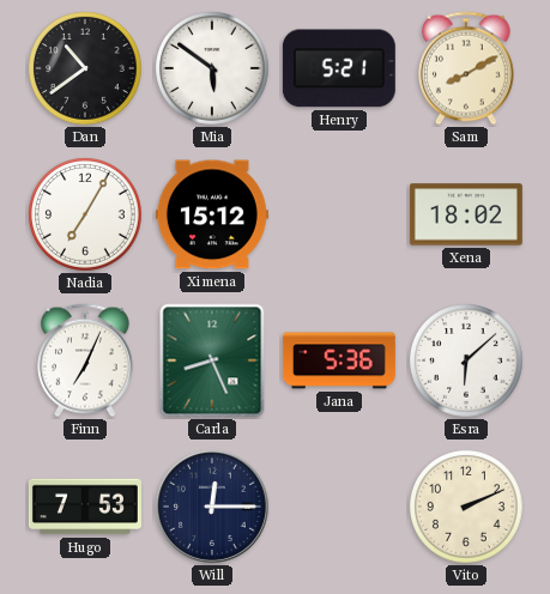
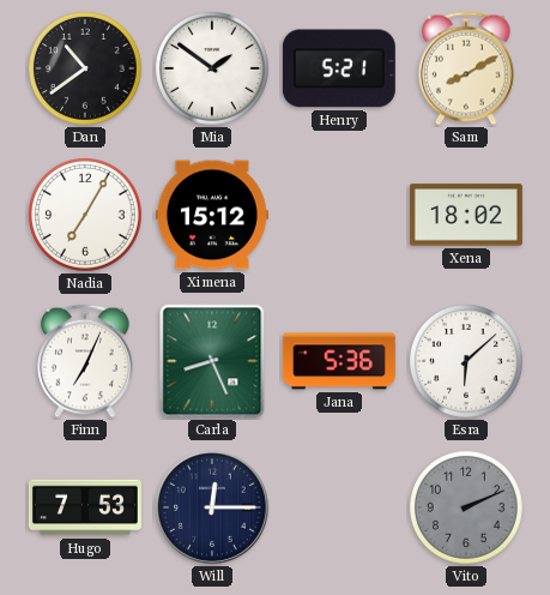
Mia: 5:51 -> 1:51 (213, 70)
Vito dial: cream -> grey (467, 509)
